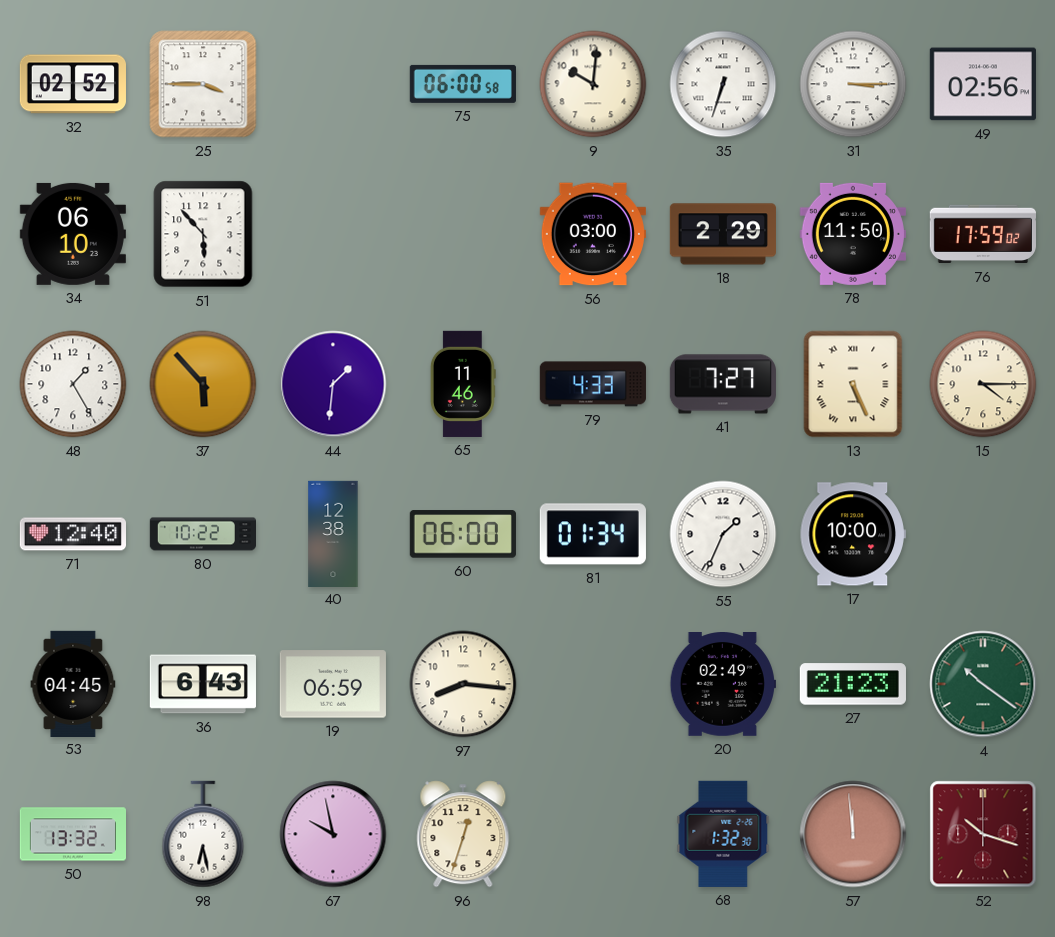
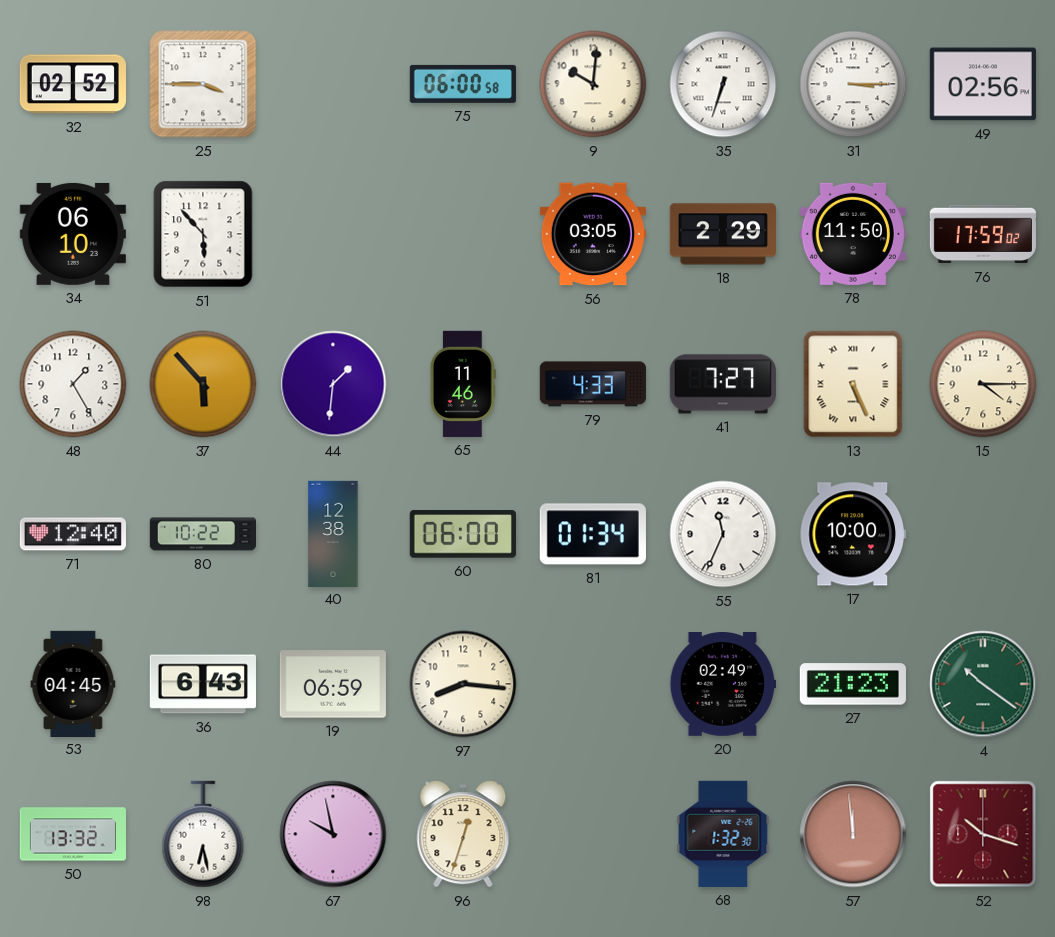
56: 03:00 -> 03:05 (593, 234)
55: 1:34 -> 11:34 (723, 534)
